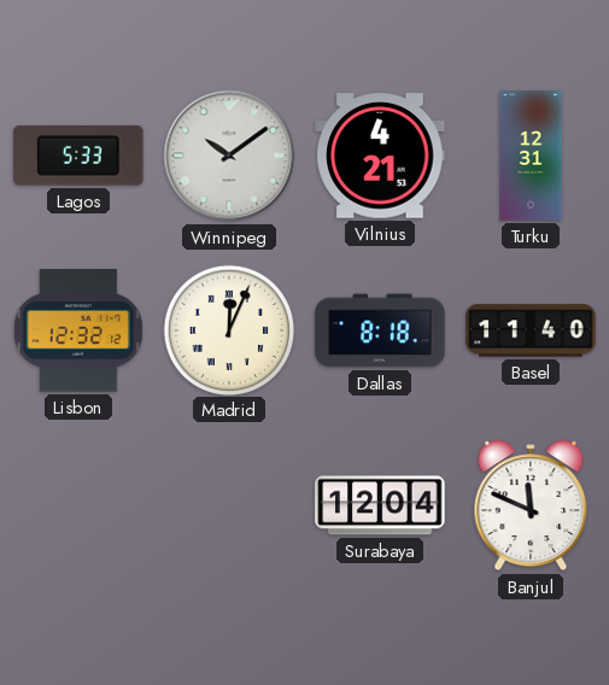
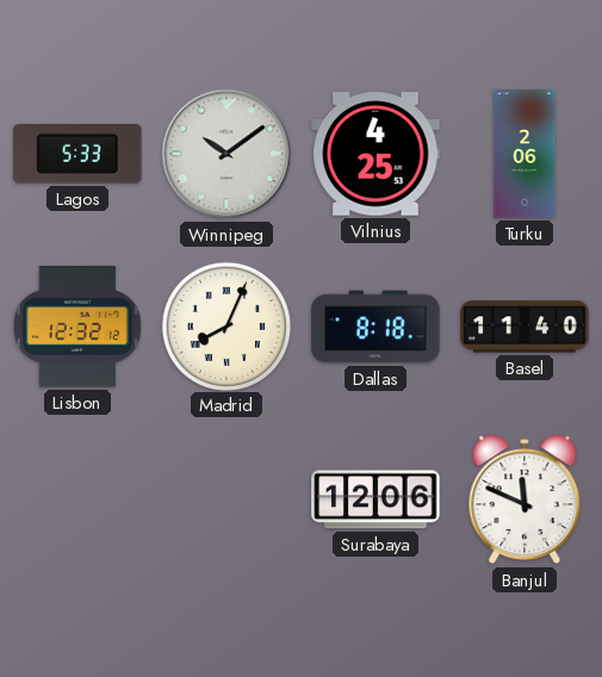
Vilnius: 4:21 -> 4:25 (376, 154)
Turku: 12:31 -> 2:06 (525, 154)
Madrid: 12:04 -> 8:04 (225, 325)
Surabaya: 12:04 -> 12:06 (376, 499)
